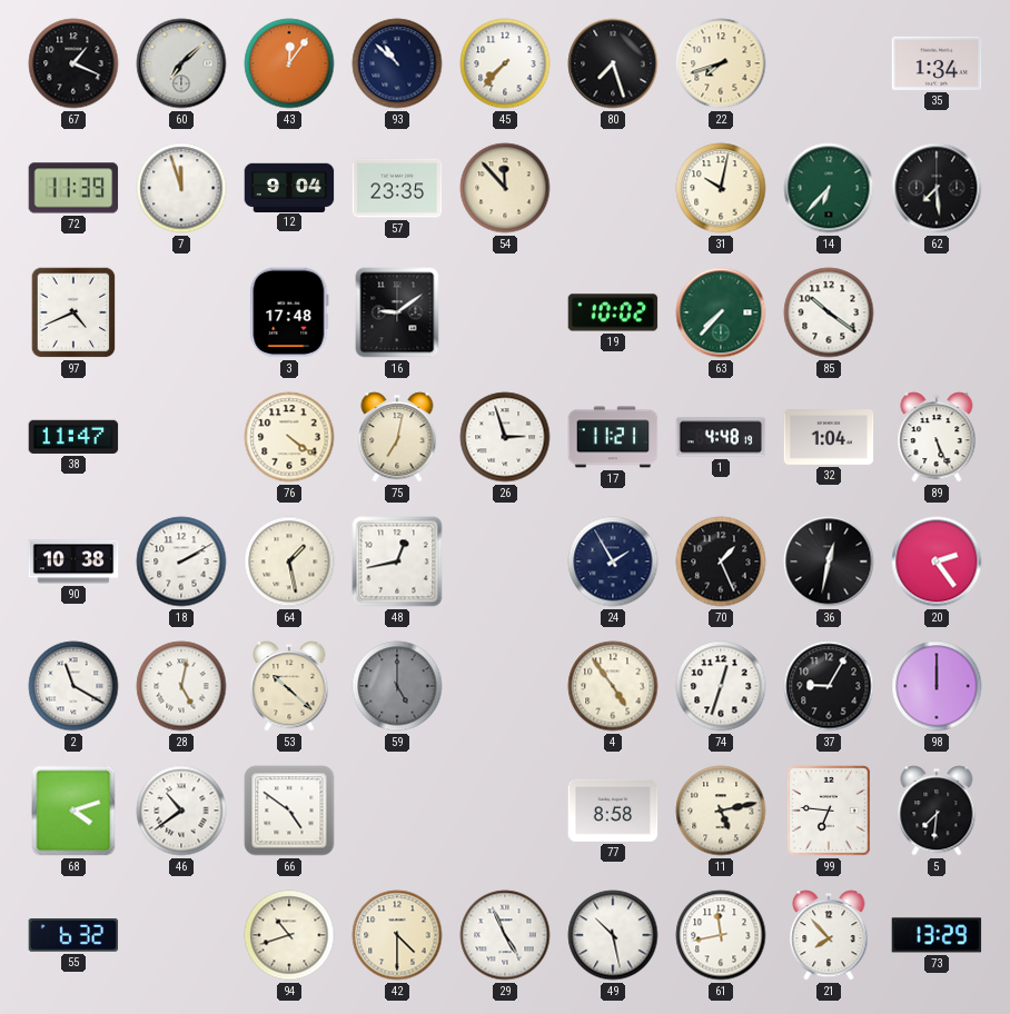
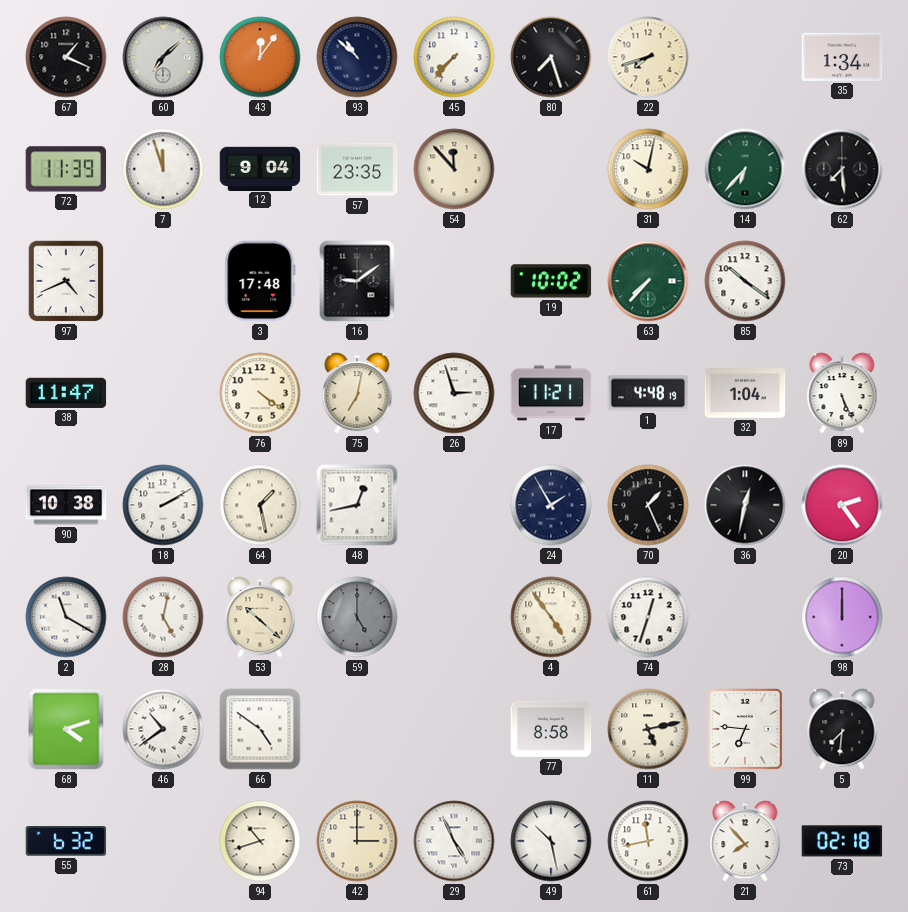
37: 9:05 -> none (829, 686)
42: 4:30 -> 3:00 (357, 841)
73: 13:29 -> 02:18 (842, 841)
